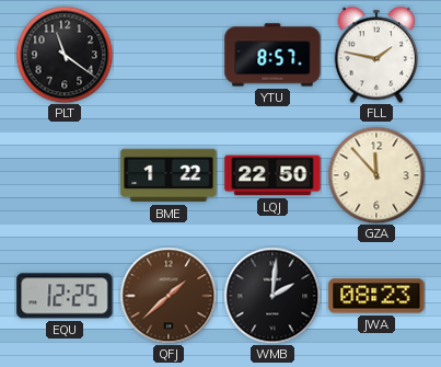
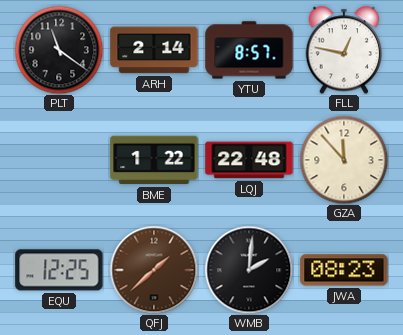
ARH: none -> 2:14 (154, 50)
FLL: 1:47 -> 12:47 (344, 50)
LQJ: 22:50 -> 22:48 (249, 160)
